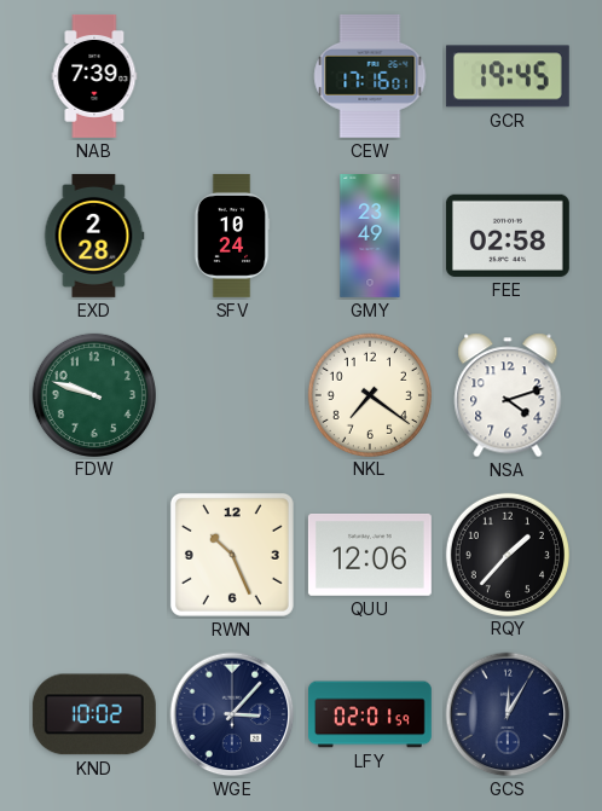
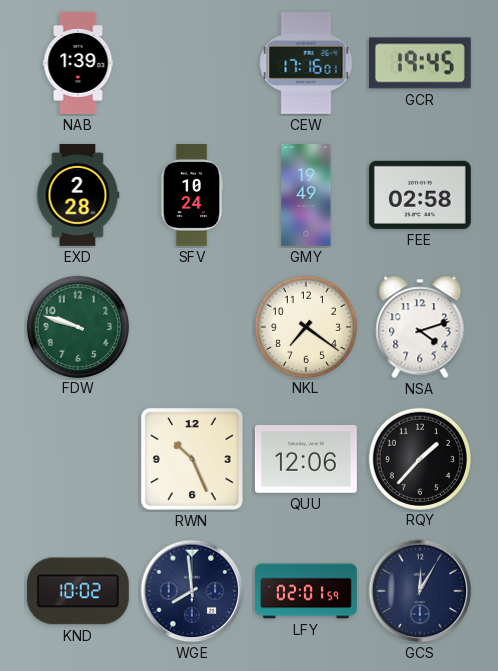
NAB: 7:39 -> 1:39 (78, 63)
GMY: 23:49 -> 19:49 (306, 196)
WGE: 3:07 -> 7:59 (192, 591)
